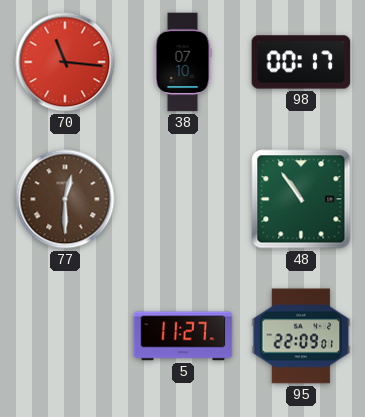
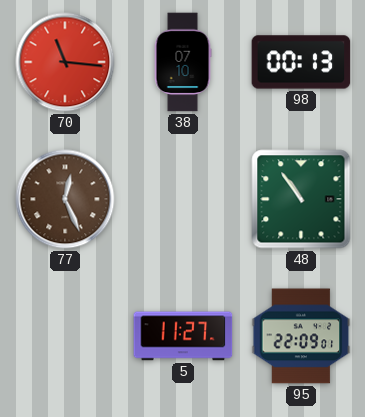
98: 00:17 -> 00:13 (301, 62)
77: 12:30 -> 12:26 (65, 199)
